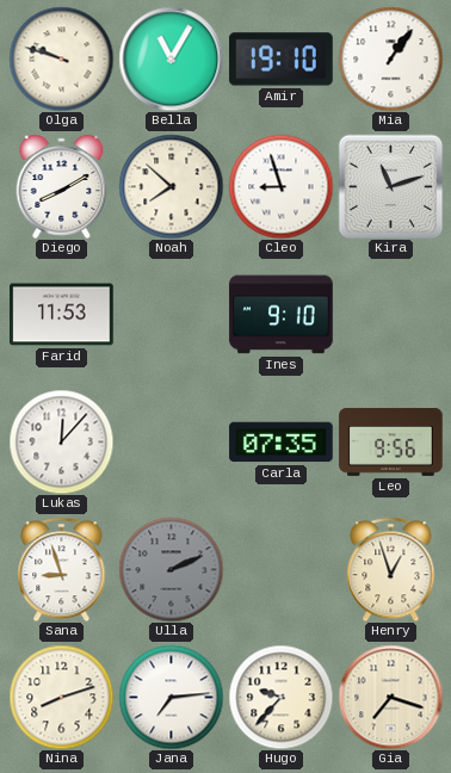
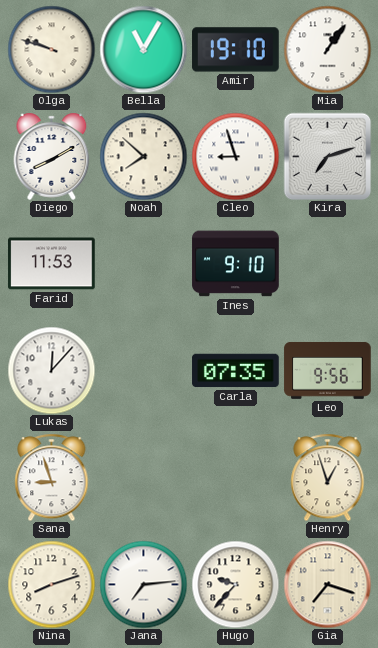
Kira: 11:12 -> 7:12 (327, 156)
Ulla: 2:11 -> none (171, 569)
